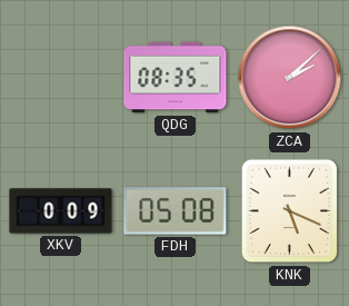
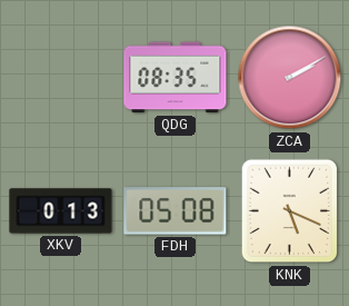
ZCA: 2:08 -> 2:10 (290, 78)
XKV: 0:09 -> 0:13 (61, 211)
